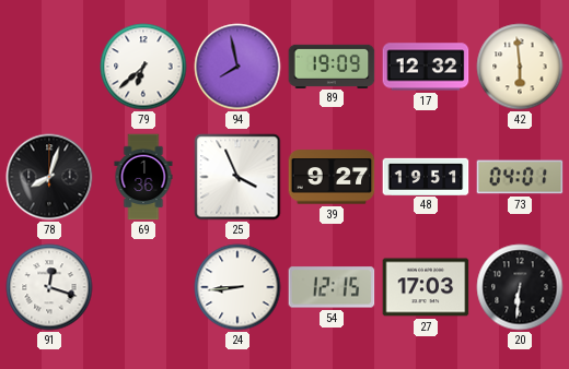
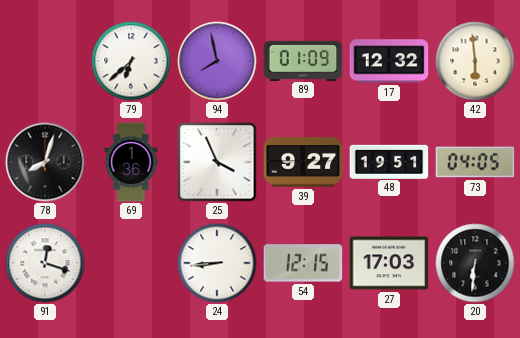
89: 19:09 -> 01:09 (303, 60)
73: 04:01 -> 04:05 (475, 162)
